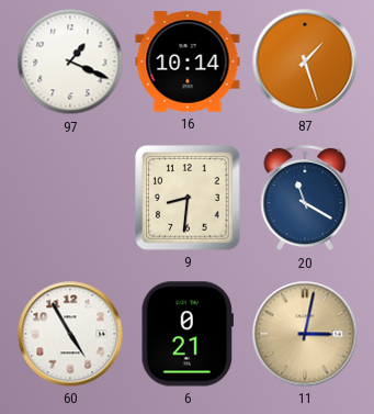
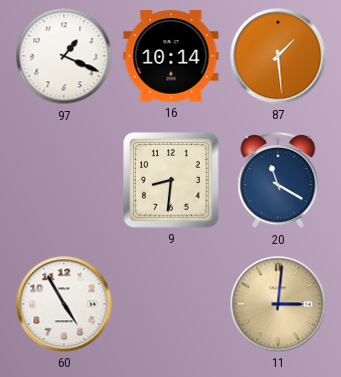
87: 1:27 -> 1:29 (278, 56)
6: 0:21 -> none (188, 334)
11: 3:02 -> 3:01 (278, 304)
